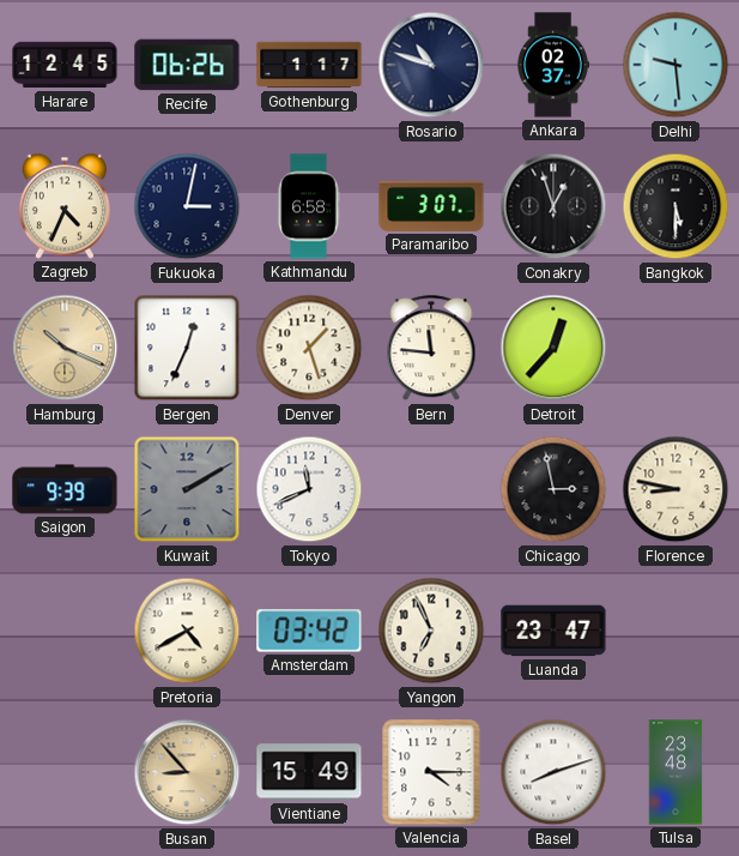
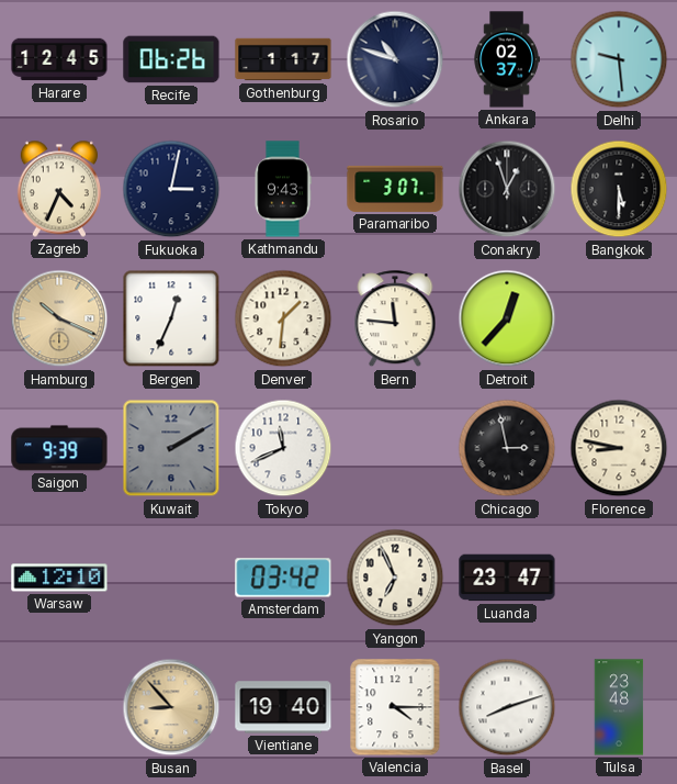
Kathmandu: 6:58 -> 9:43 (283, 189)
Denver: 1:27 -> 1:31 (283, 318)
Warsaw: none -> 12:10 (59, 578)
Pretoria: 4:40 -> none (187, 631)
Vientiane: 15:49 -> 19:40 (283, 707)
